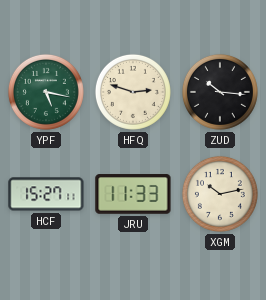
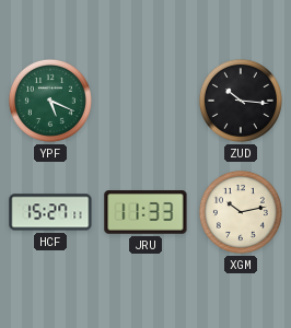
YPF: 5:17 -> 5:19 (50, 101)
HFQ: 2:48 -> none (133, 92)
